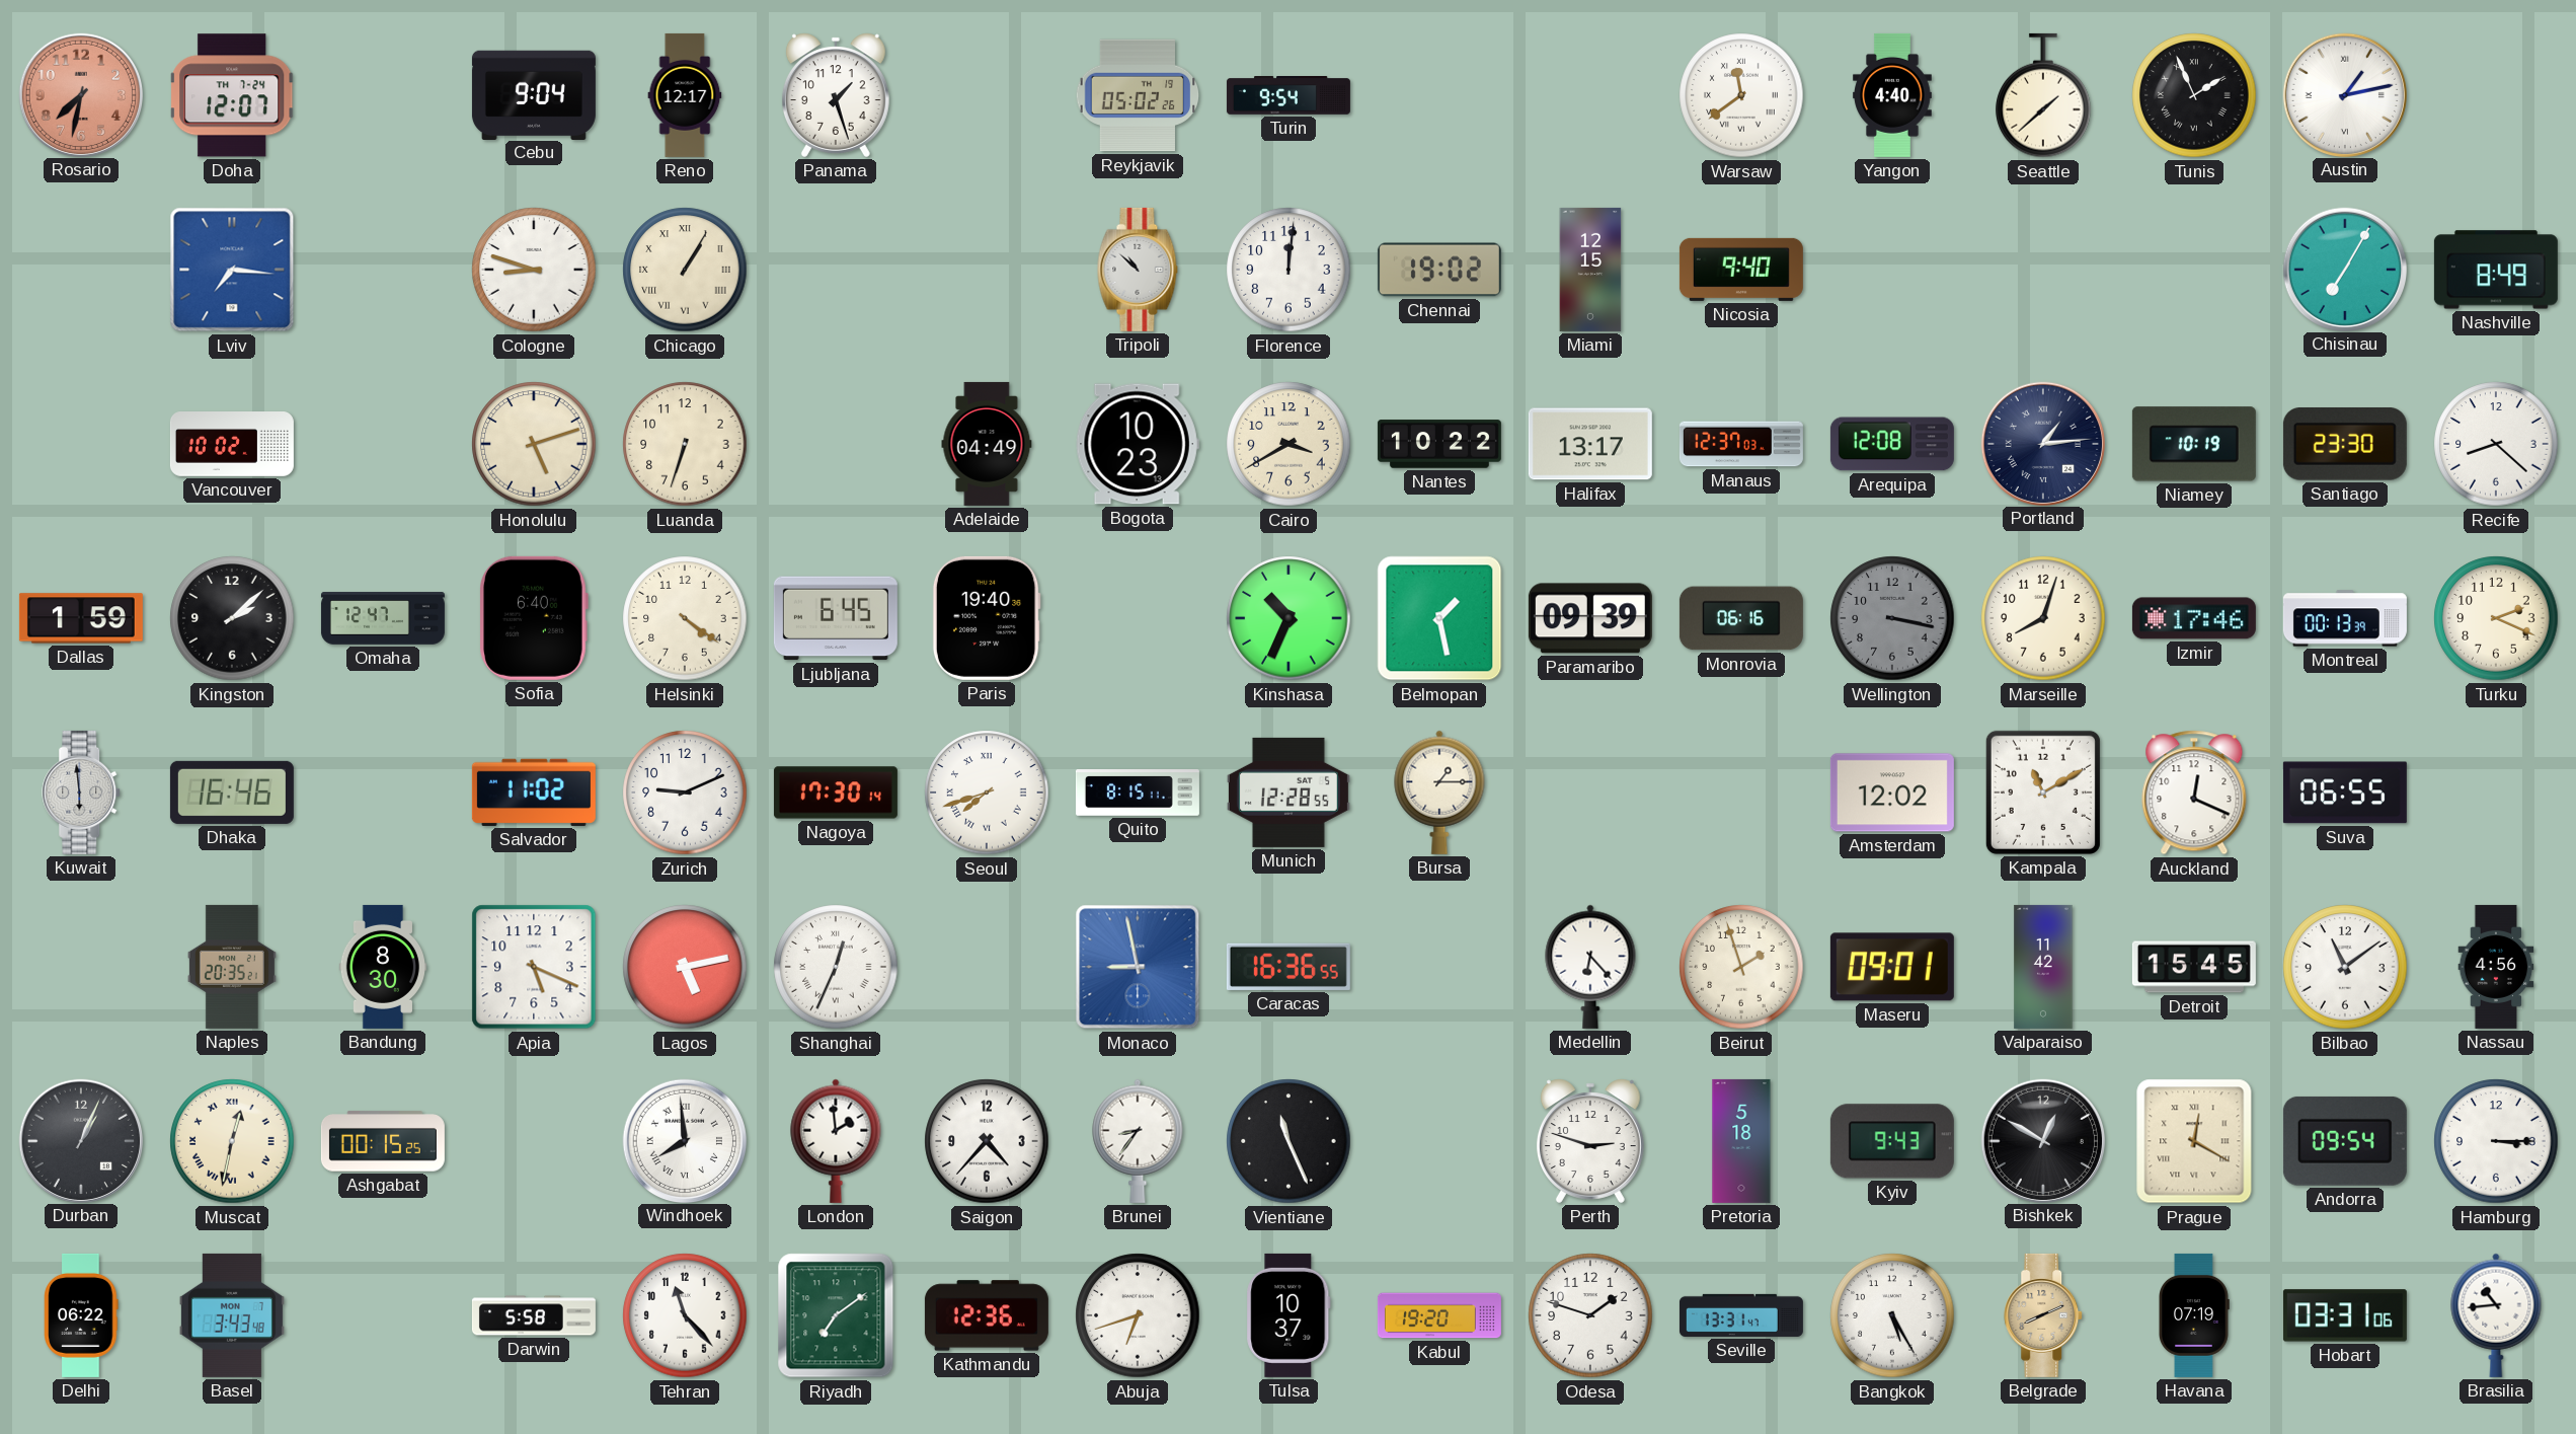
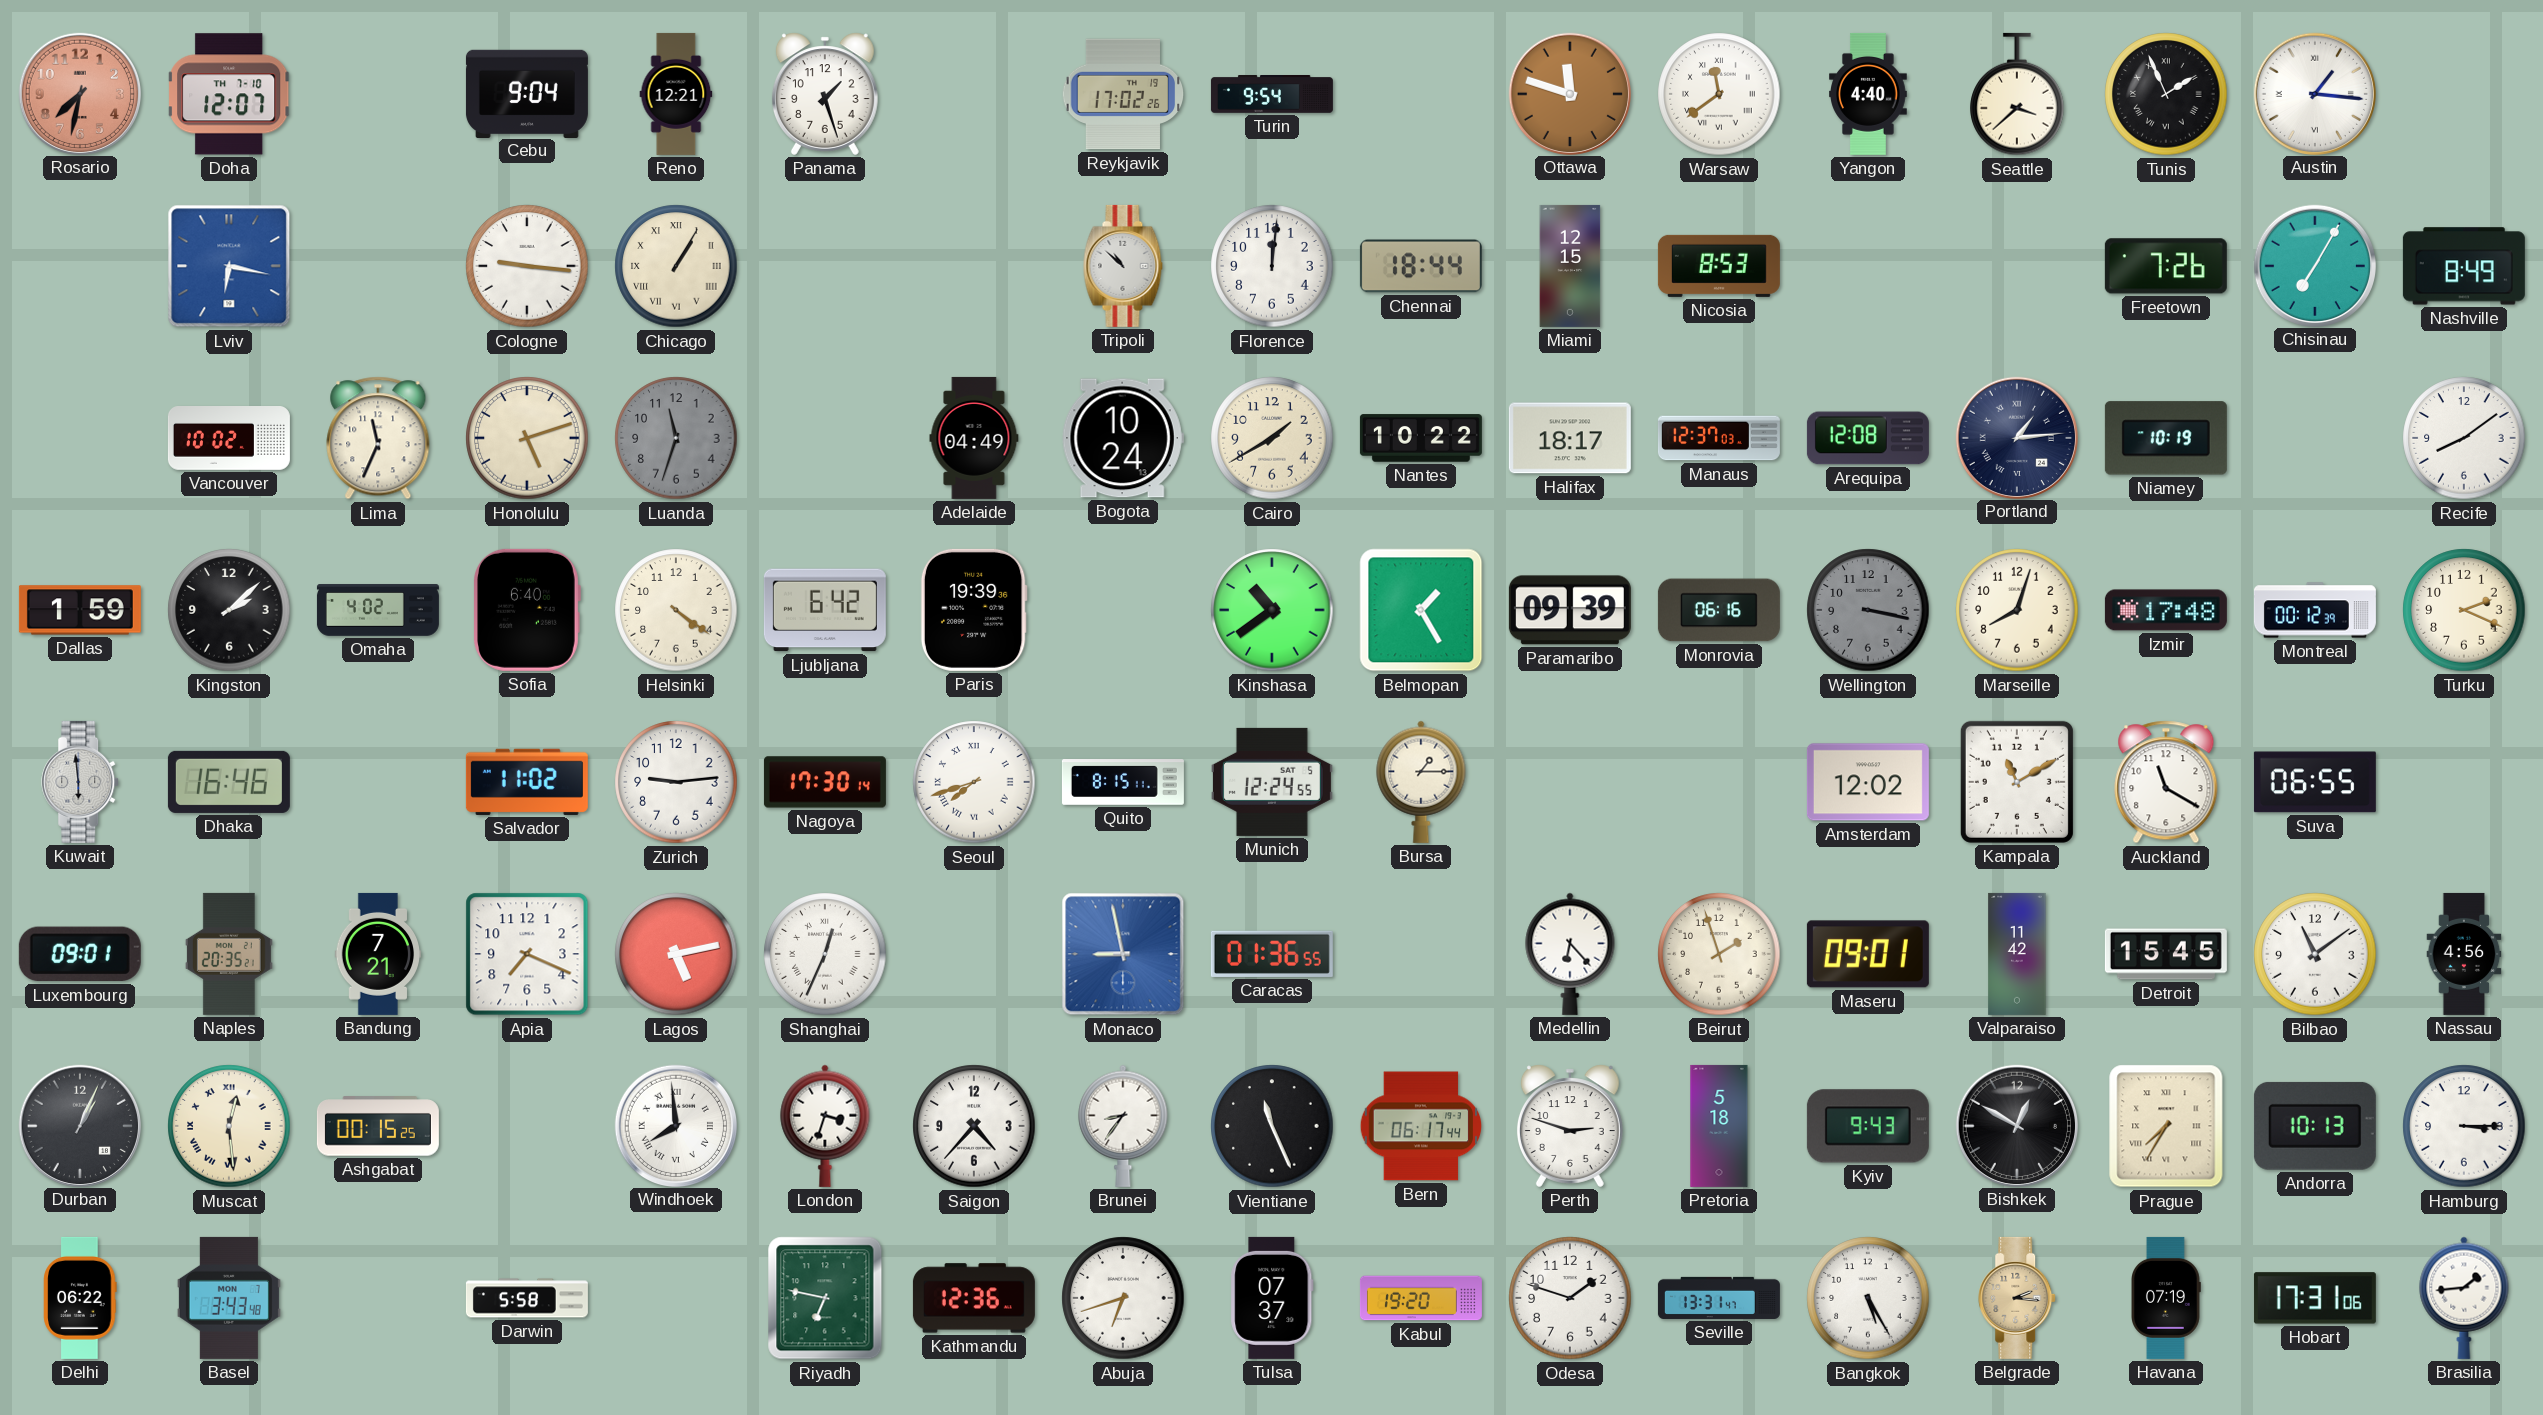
Doha date: TH 7-24 -> TH 7-10 (229, 94)
Reno: 12:17 -> 12:21 (676, 94)
Reykjavik: 05:02 -> 17:02 (1123, 94)
Ottawa: none -> 11:48 (1569, 93)
Seattle: 1:38 -> 3:38 (2017, 94)
Austin: 1:13 -> 1:16 (2314, 93)
Lviv: 7:16 -> 6:17 (229, 266)
Cologne: 8:48 -> 9:16 (527, 266)
Chennai: 19:02 -> 18:44 (1421, 266)
Nicosia: 9:40 -> 8:53 (1719, 266)
Freetown: none -> 7:26 (2166, 266)
Lima: none -> 11:34 (378, 438)
Luanda: 6:33 -> 11:33 (676, 438)
Luanda dial: cream -> grey (676, 438)
Bogota: 10:23 -> 10:24 (1123, 438)
Cairo: 3:40 -> 1:40 (1272, 438)
Halifax: 13:17 -> 18:17 (1570, 438)
Santiago: 23:30 -> none (2345, 445)
Recife: 8:22 -> 8:09 (2464, 438)
Omaha: 12:47 -> 4:02 (378, 610)
Ljubljana: 6:45 -> 6:42 (825, 610)
Paris: 19:40 -> 19:39 (974, 610)
Kinshasa: 10:34 -> 10:39 (1272, 610)
Belmopan: 1:28 -> 1:25 (1421, 610)
Izmir: 17:46 -> 17:48 (2166, 610)
Montreal: 00:13 -> 00:12 (2315, 610)
Zurich: 9:11 -> 9:14 (676, 782)
Munich: 12:28 -> 12:24 (1272, 782)
Auckland: 12:19 -> 11:20 (2166, 782)
Luxembourg: none -> 09:01 (80, 954)
Bandung: 8:30 -> 7:21 (378, 954)
Apia: 5:19 -> 7:19 (527, 954)
Caracas: 16:36 -> 01:36 (1272, 954)
Muscat: 12:32 -> 12:29 (229, 1126)
London: 1:59 -> 3:33 (825, 1126)
Bern: none -> 06:17 (1421, 1126)
Prague: 12:20 -> 7:35 (2166, 1126)
Andorra: 09:54 -> 10:13 (2315, 1126)
Tehran: 11:23 -> none (685, 1315)
Riyadh: 7:09 -> 6:47 (825, 1298)
Tulsa: 10:37 -> 07:37 (1272, 1298)
Belgrade: 8:11 -> 2:16 (2018, 1298)
Hobart: 03:31 -> 17:31 (2315, 1298)
Brasilia: 10:44 -> 1:44 (2464, 1298)
